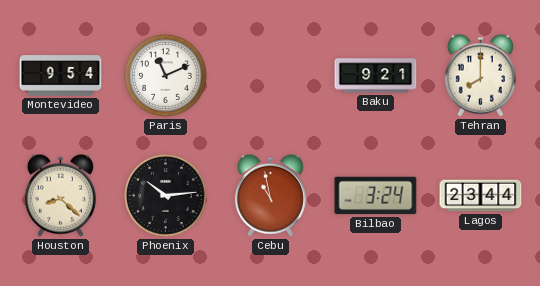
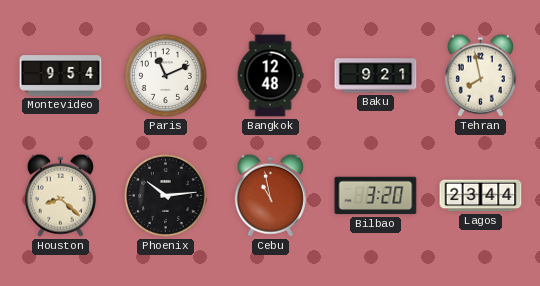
Bangkok: none -> 12:48 (270, 76)
Tehran: 8:00 -> 7:58 (480, 75)
Bilbao: 3:24 -> 3:20 (376, 196)
